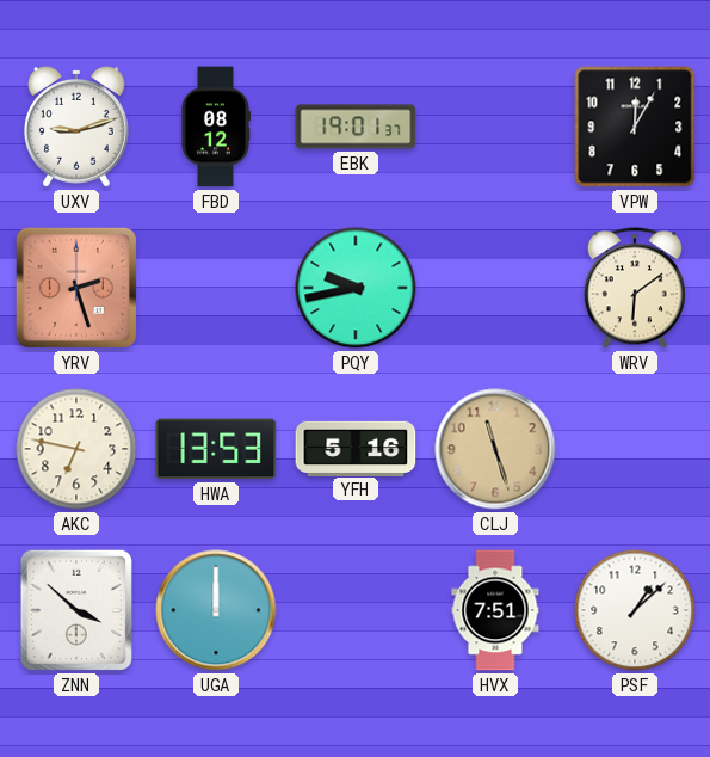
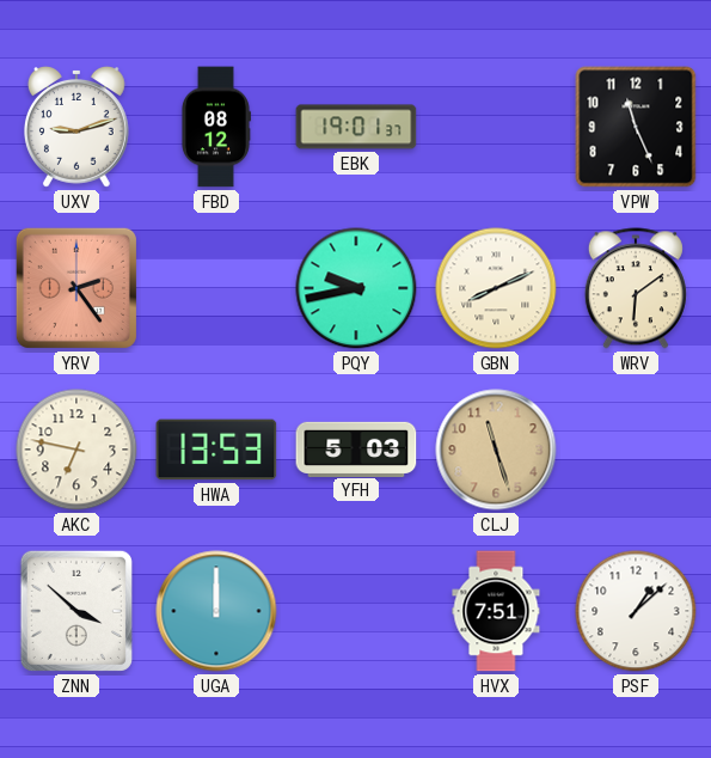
VPW: 12:05 -> 11:26 (636, 127)
YRV: 2:27 -> 2:24 (76, 288)
GBN: none -> 8:11 (496, 288)
YFH: 5:16 -> 5:03 (356, 448)
